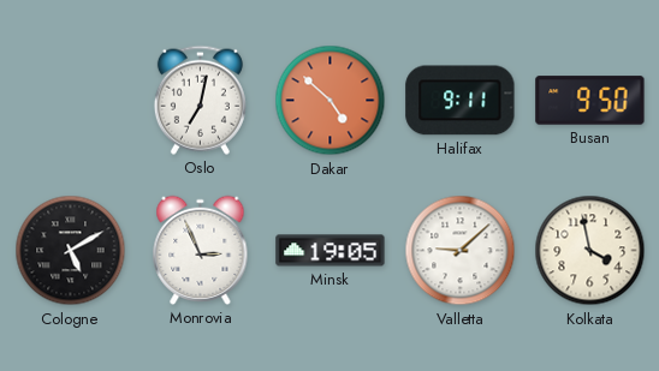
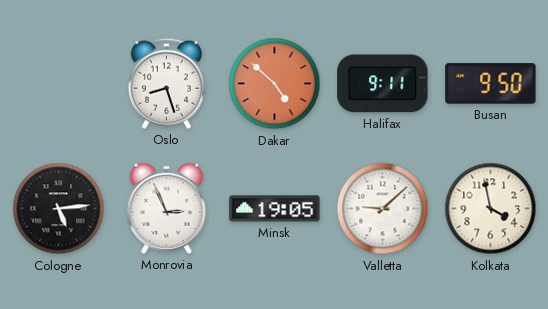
Oslo: 7:02 -> 8:27 (166, 83)
Cologne: 5:10 -> 5:14 (59, 209)
